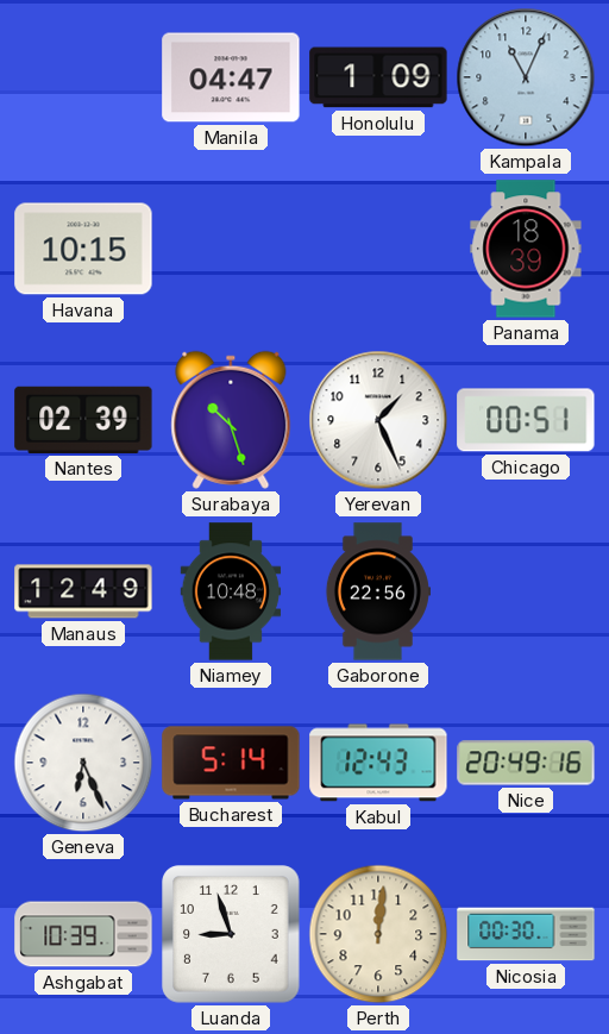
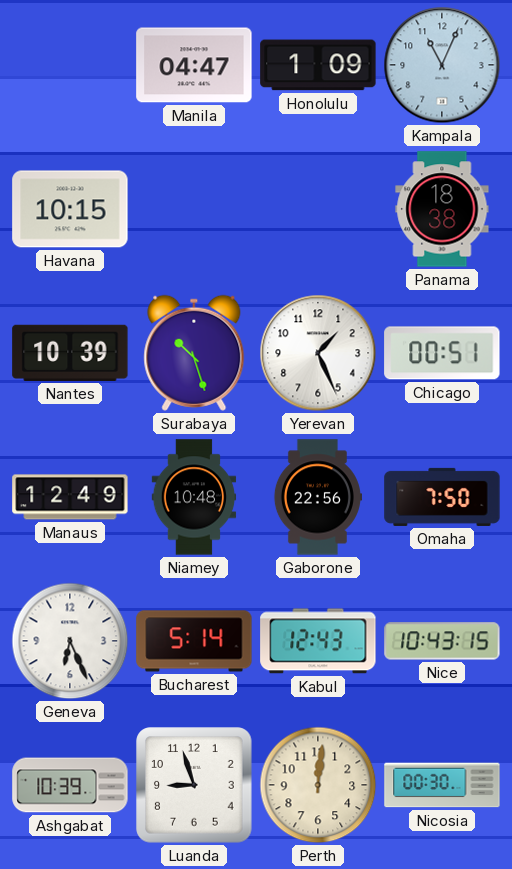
Panama: 18:39 -> 18:38 (442, 209)
Nantes: 02:39 -> 10:39 (70, 353)
Omaha: none -> 7:50 (442, 497)
Nice: 20:49 -> 10:43 (442, 641)
